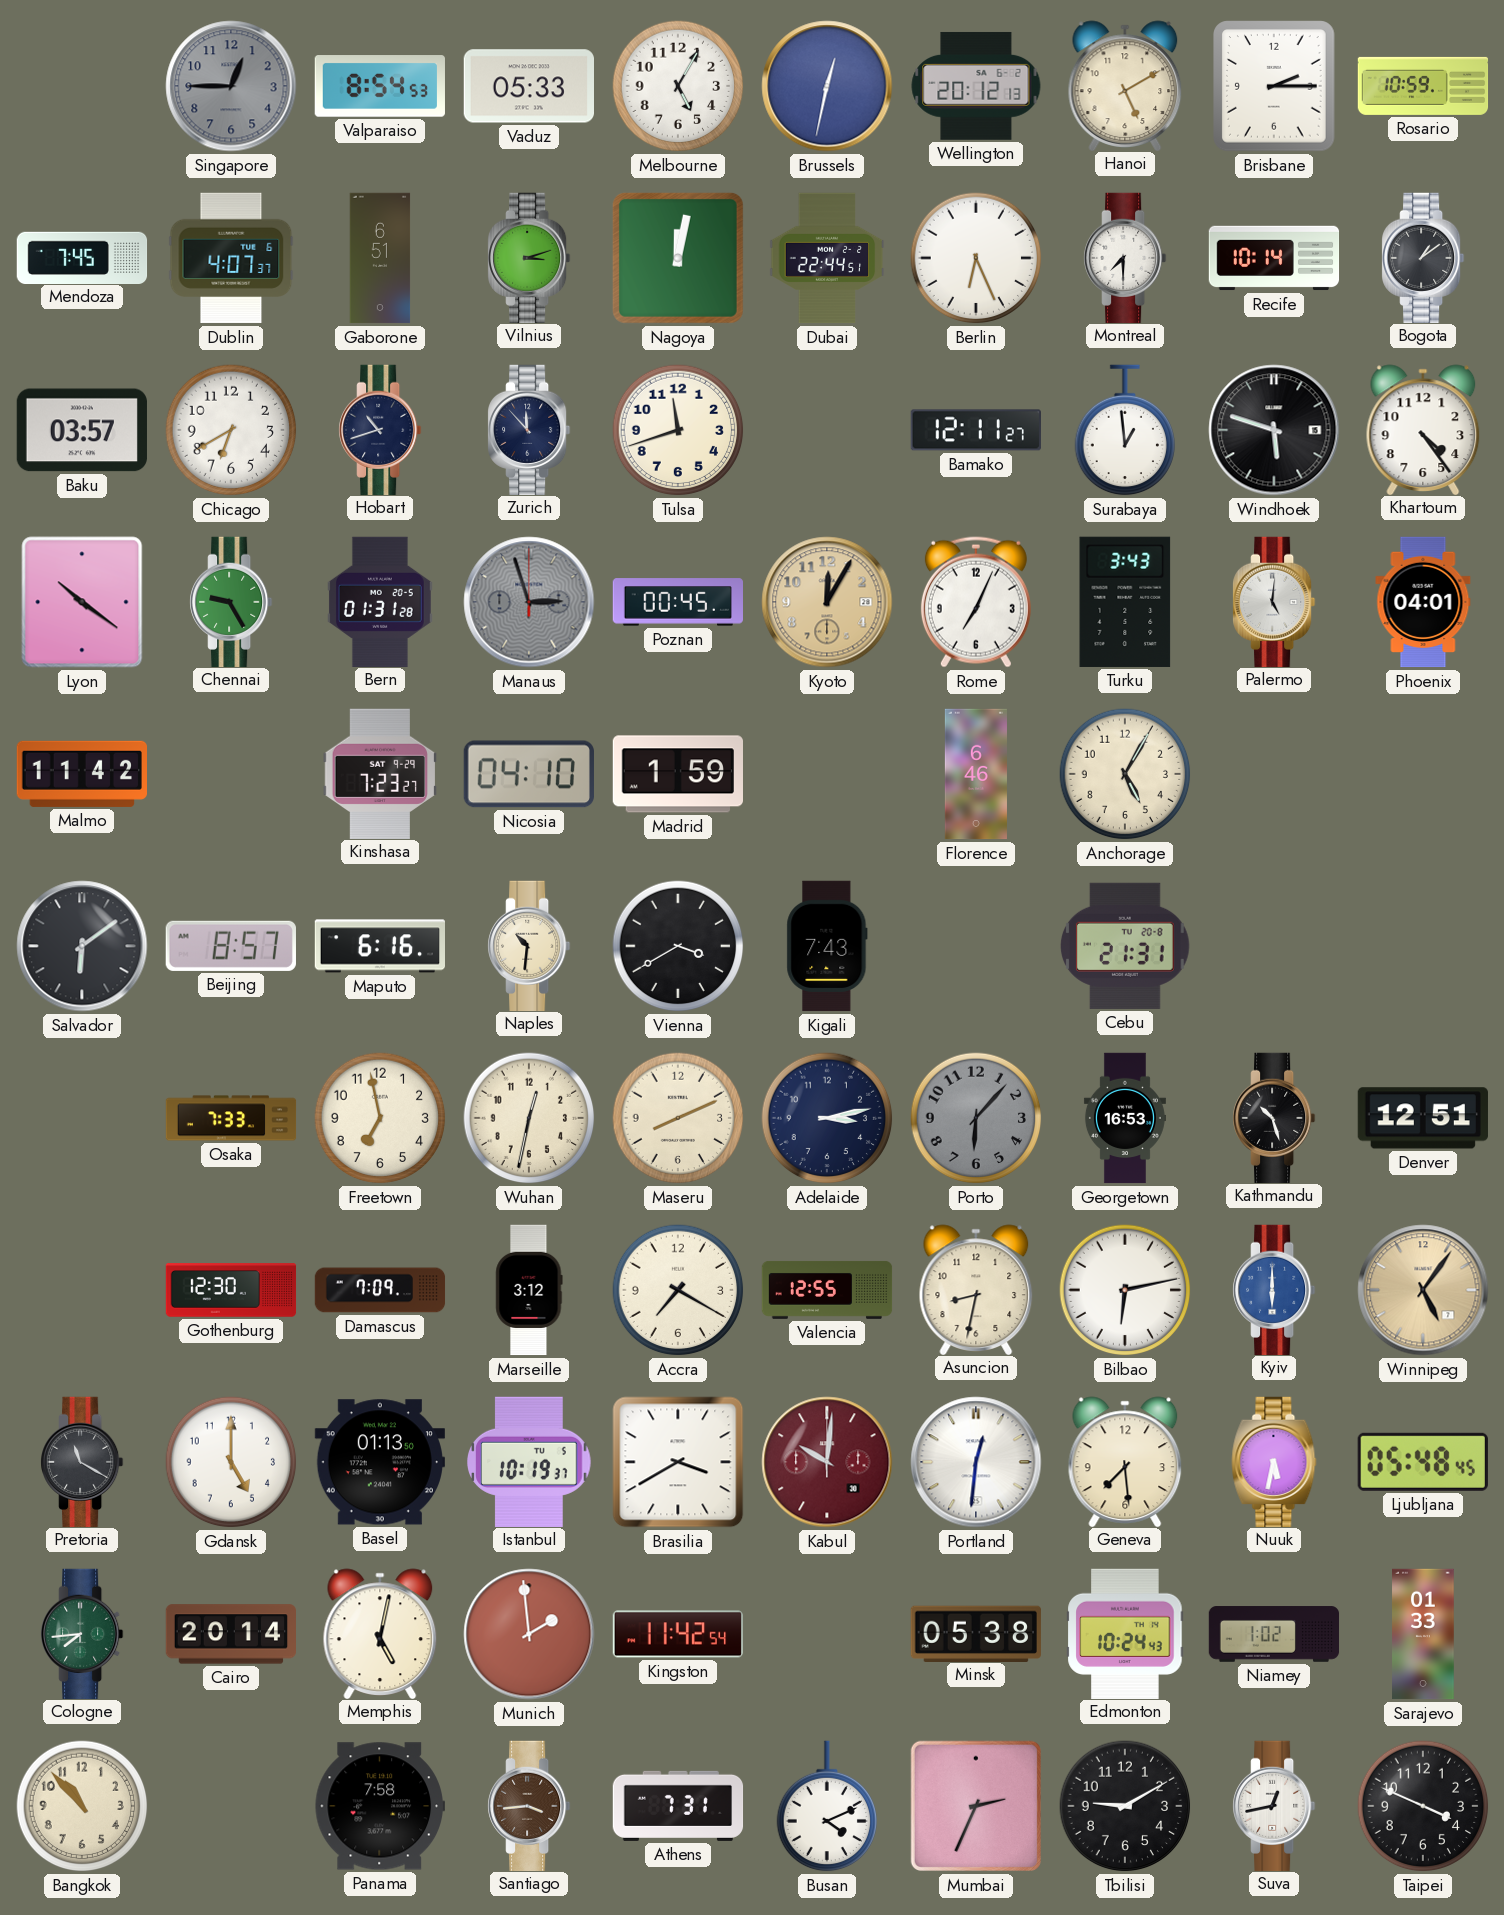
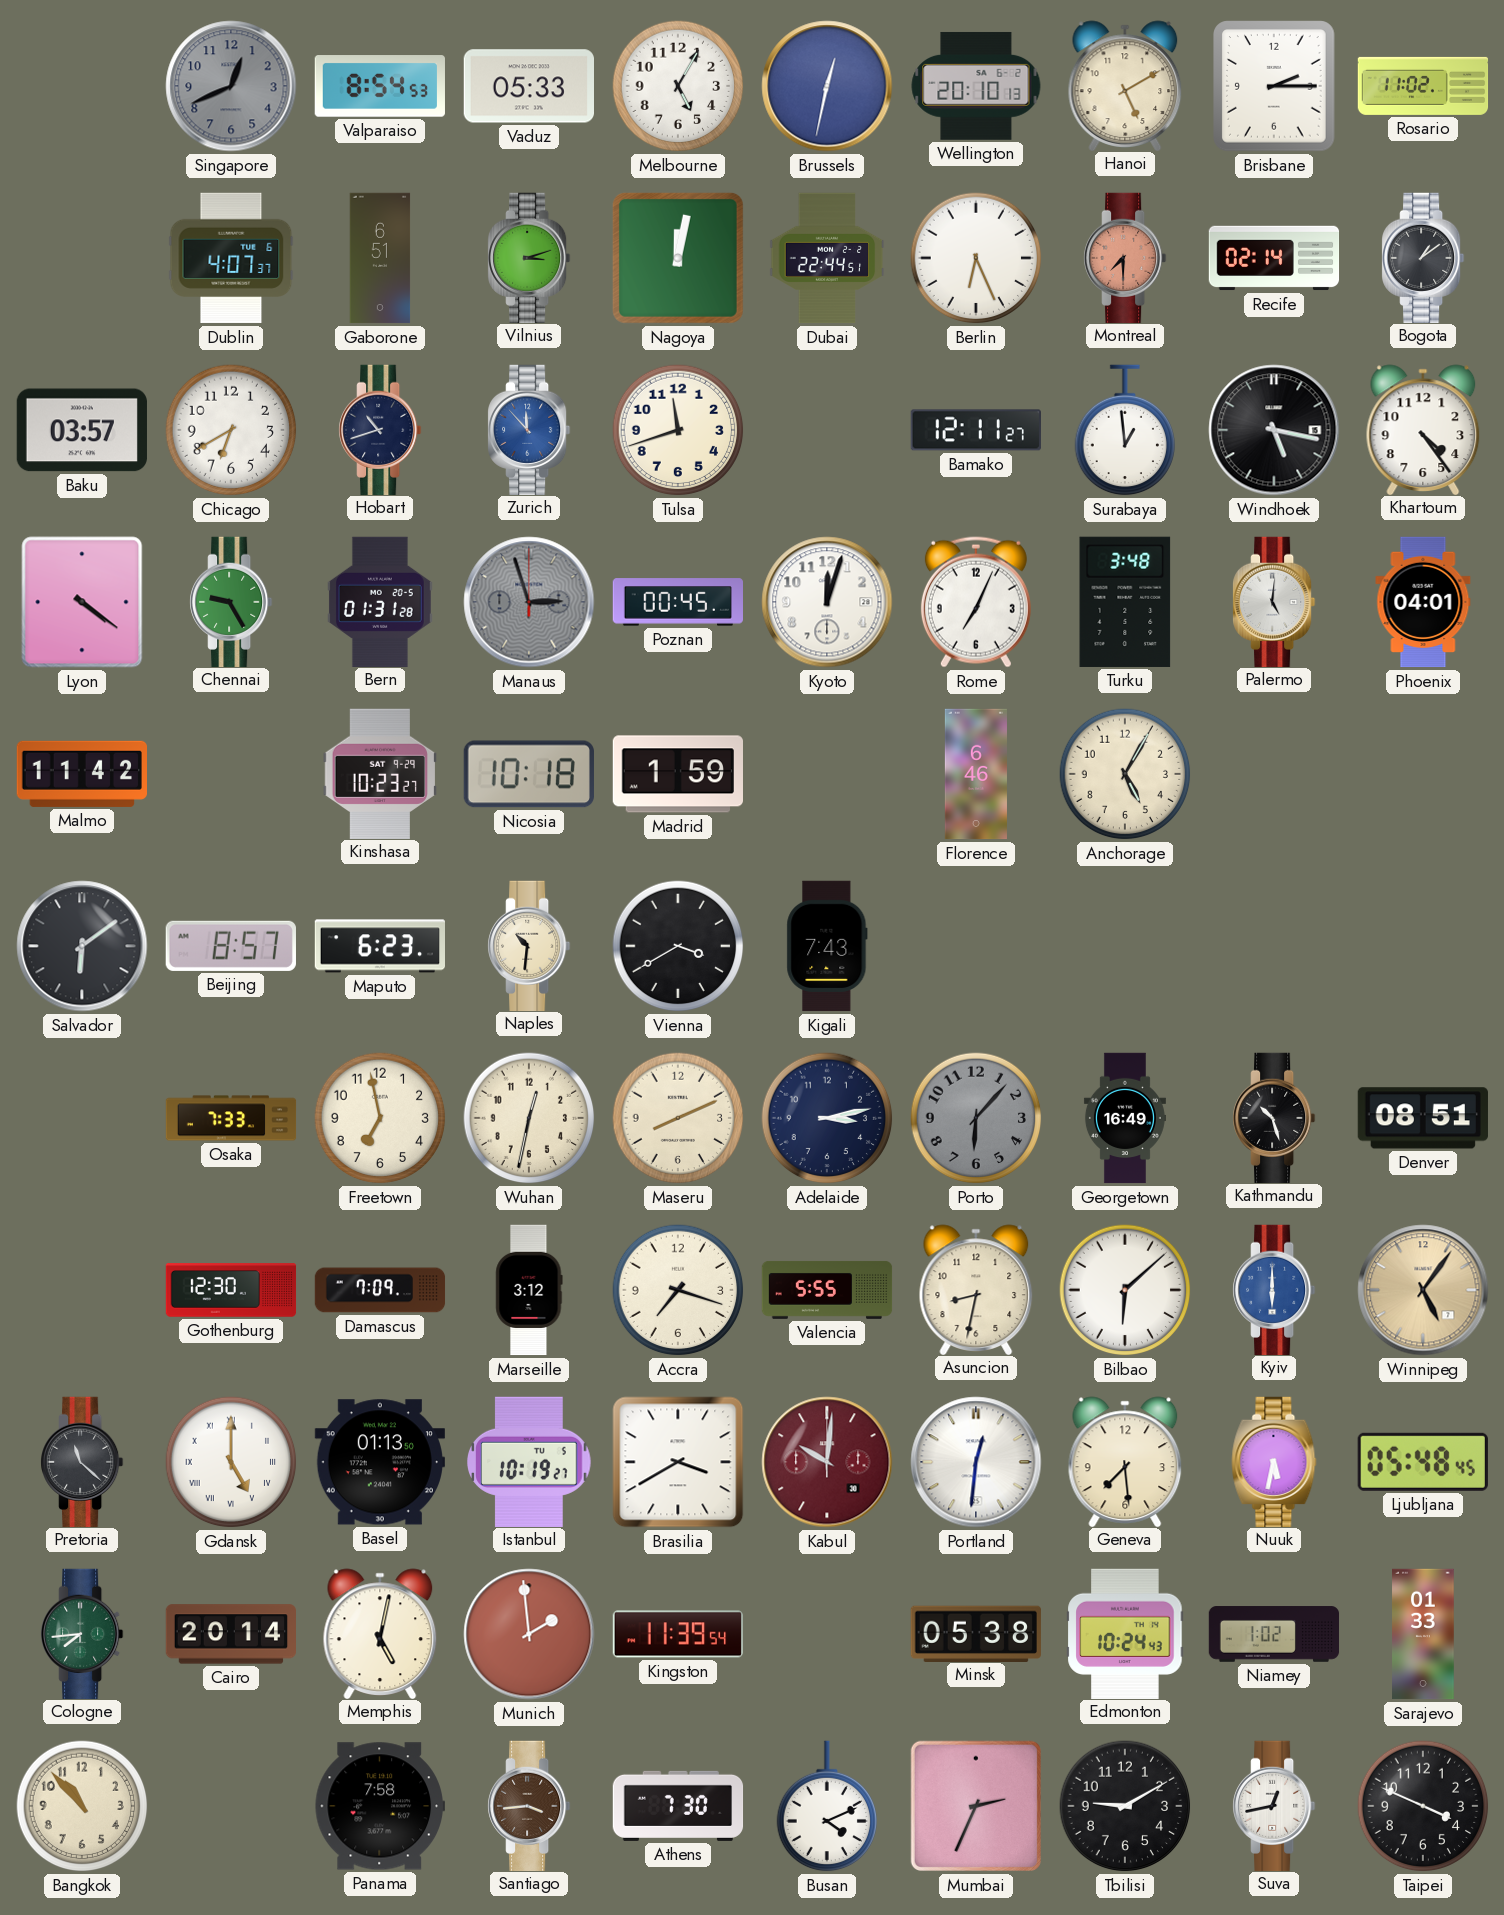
Singapore: 12:45 -> 12:41 (231, 86)
Wellington: 20:12 -> 20:10 (976, 86)
Rosario: 10:59 -> 11:02 (1423, 86)
Mendoza: 7:45 -> none (82, 257)
Montreal dial: white -> salmon (1126, 257)
Recife: 10:14 -> 02:14 (1274, 258)
Zurich dial: navy -> blue (530, 429)
Windhoek: 5:48 -> 5:17 (1274, 430)
Lyon: 10:21 -> 4:21 (82, 602)
Kyoto: 12:05 -> 12:03 (827, 602)
Kyoto dial: champagne -> white (827, 602)
Turku: 3:43 -> 3:48 (1125, 602)
Kinshasa: 7:23 -> 10:23 (379, 773)
Nicosia: 04:10 -> 10:18 (529, 774)
Maputo: 6:16 -> 6:23 (379, 946)
Cebu: 21:31 -> none (1126, 946)
Georgetown: 16:53 -> 16:49 (1125, 1118)
Denver: 12:51 -> 08:51 (1423, 1118)
Accra: 7:20 -> 7:18 (678, 1290)
Valencia: 12:55 -> 5:55 (827, 1290)
Bilbao: 6:13 -> 6:08 (1125, 1290)
Pretoria: 11:20 -> 11:22 (83, 1461)
Gdansk numerals: Arabic -> Roman (231, 1462)
Istanbul: 10:19:37 -> 10:19:27 (529, 1461)
Kingston: 11:42 -> 11:39 (677, 1634)
Athens: 7:31 -> 7:30 (678, 1806)
